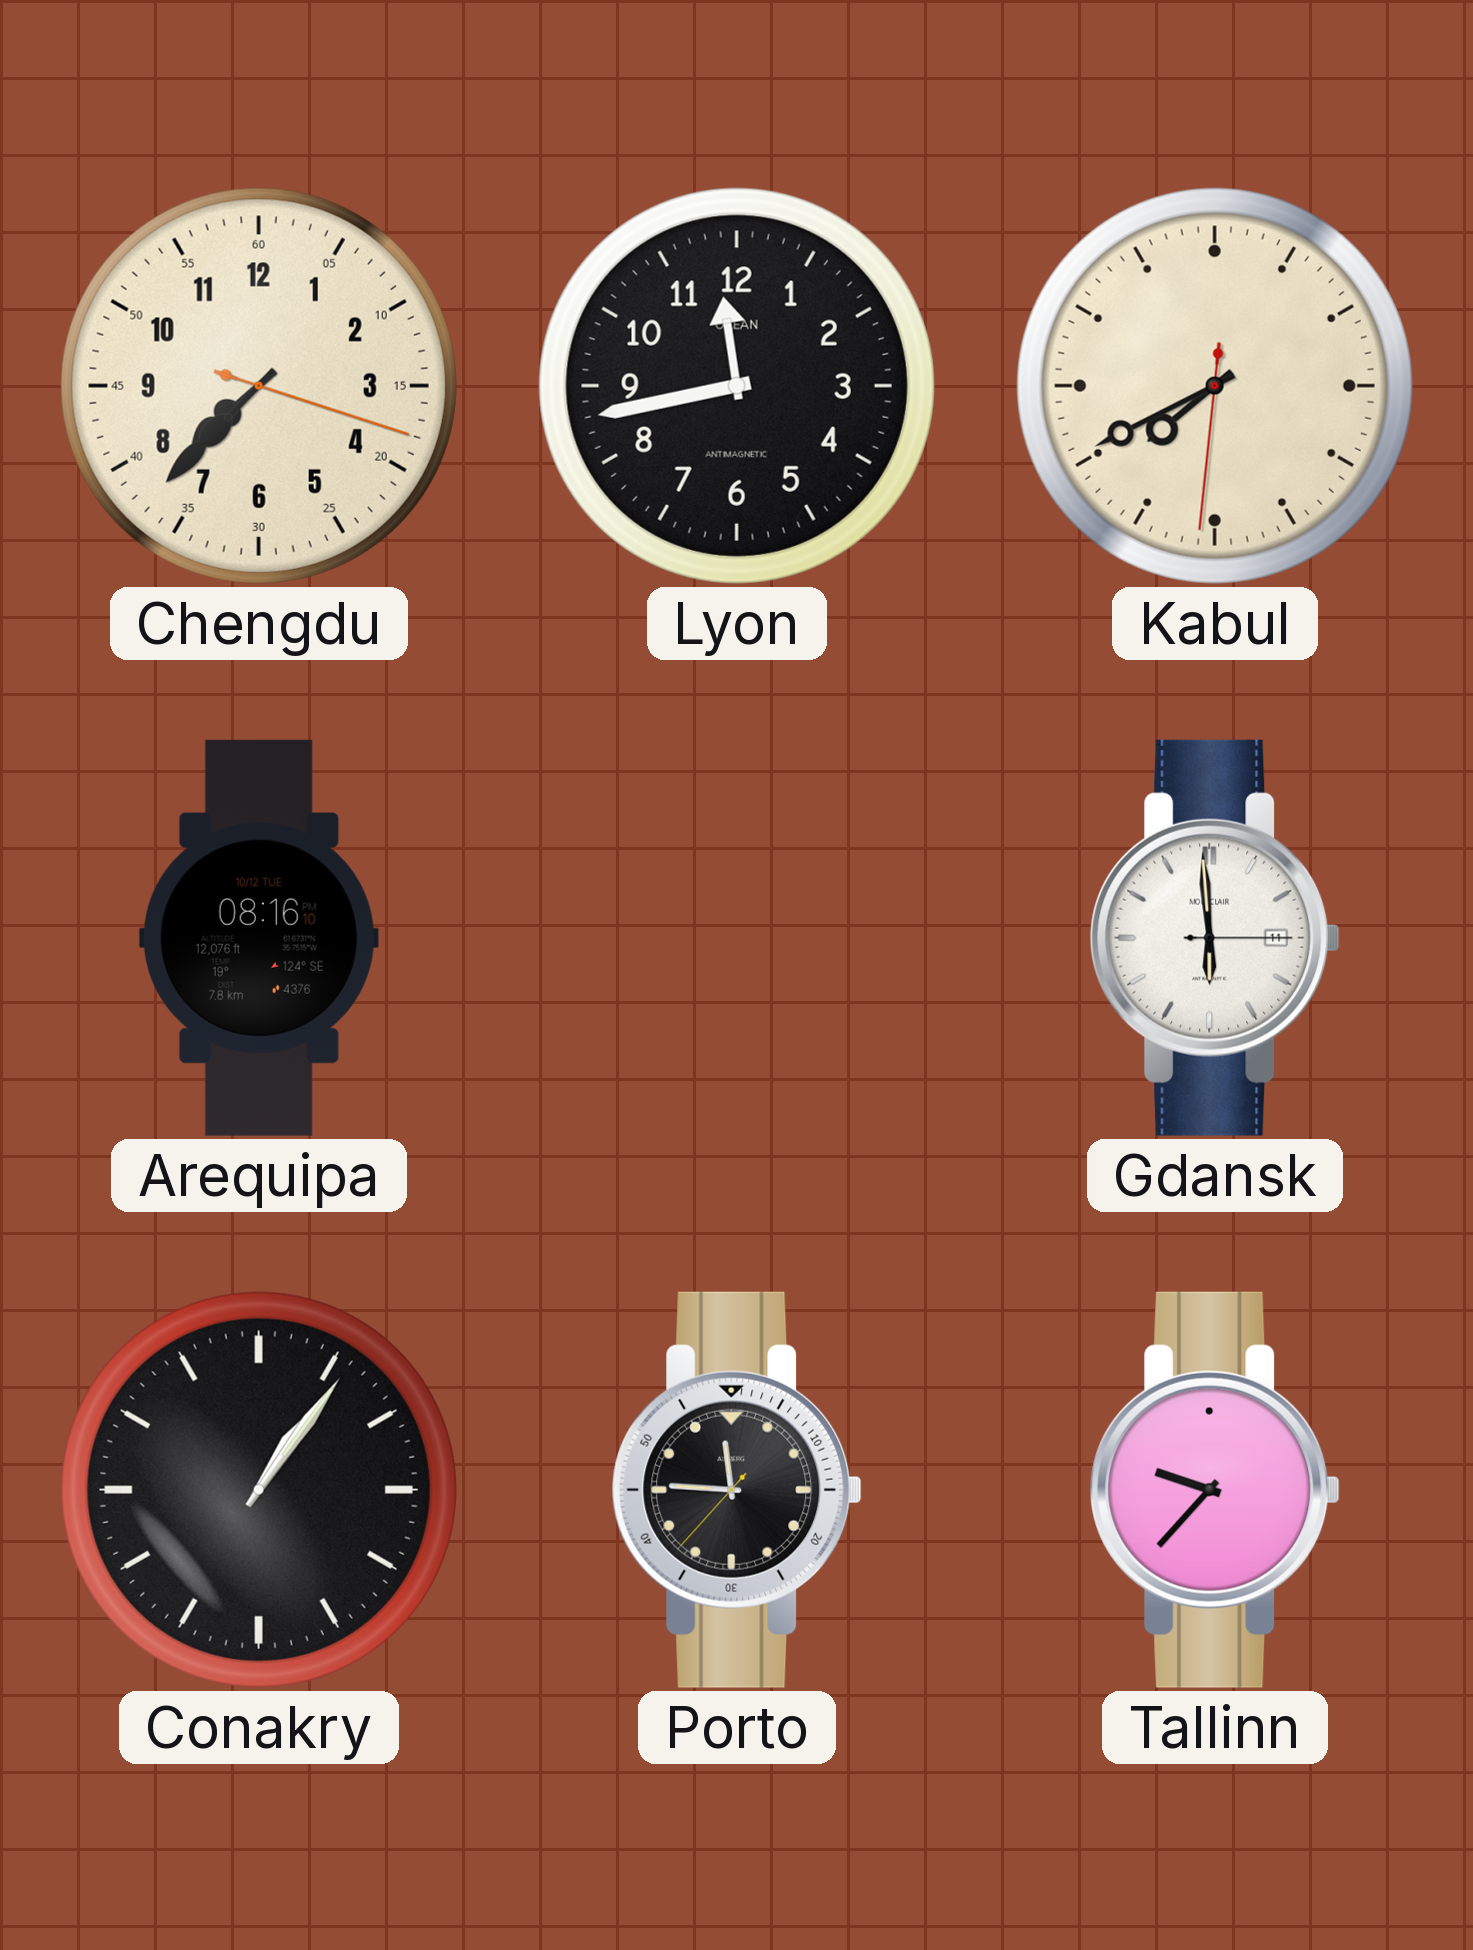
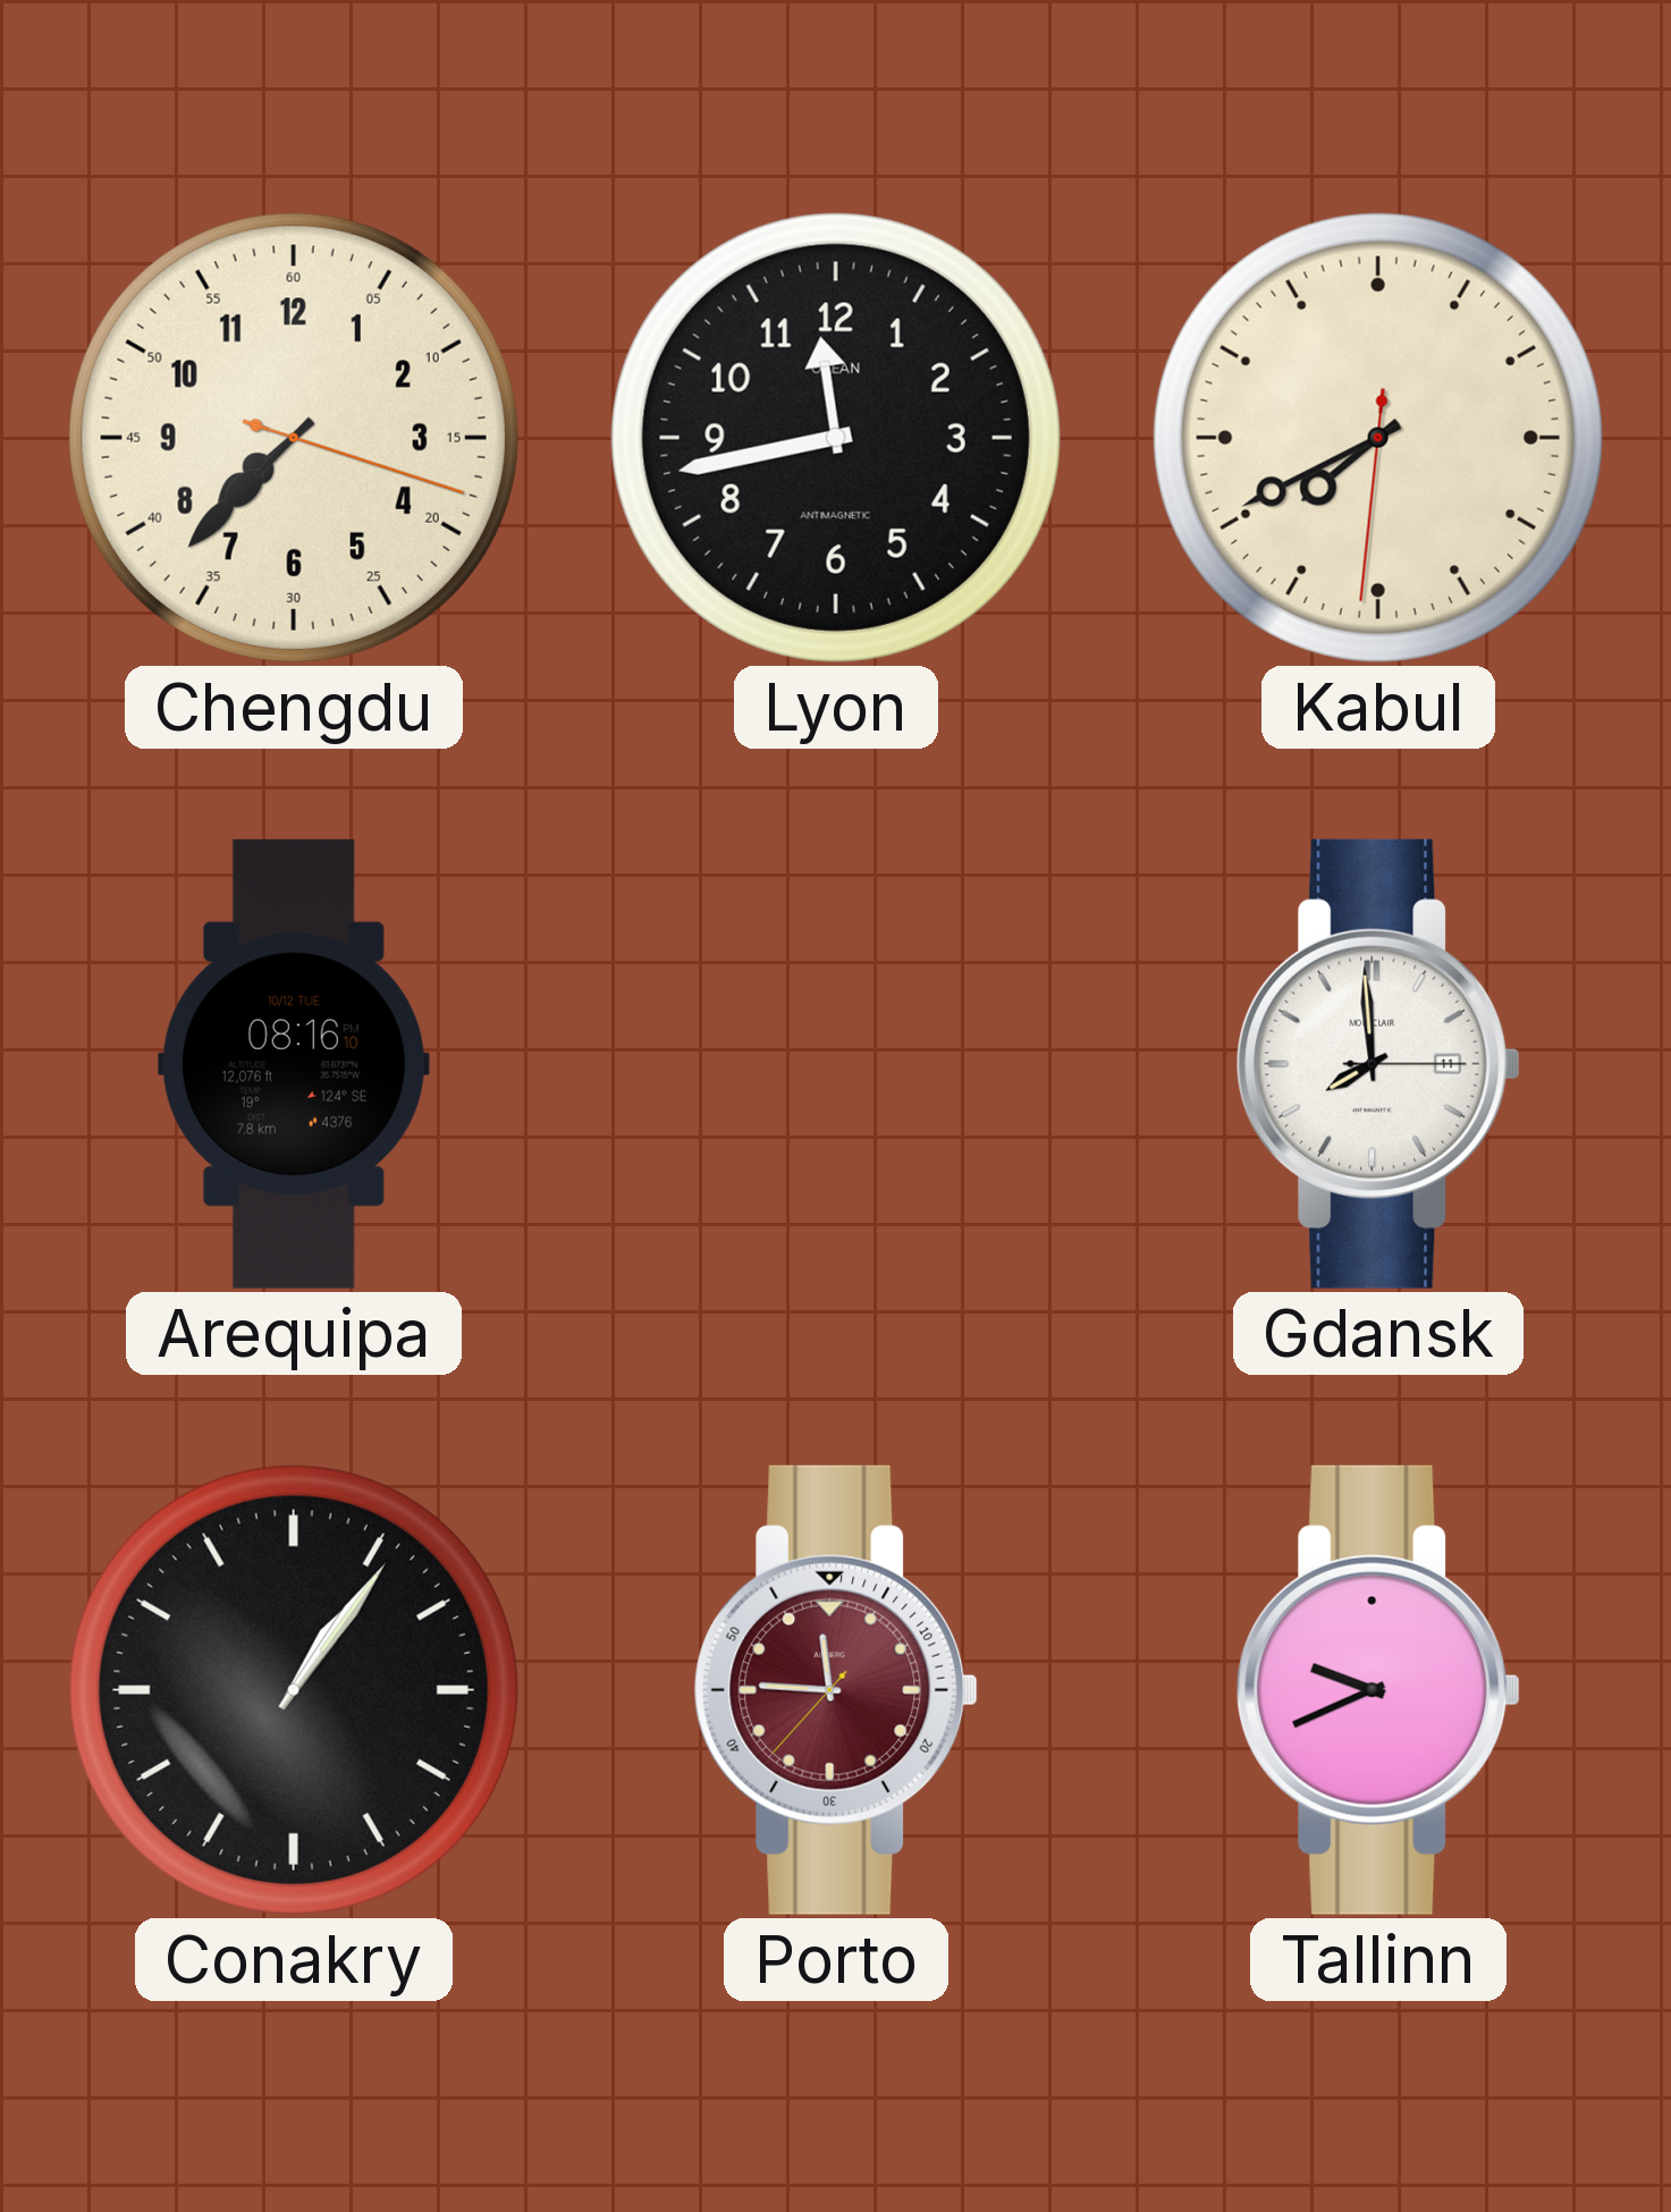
Gdansk: 5:59 -> 7:59 (1378, 1064)
Porto dial: black -> burgundy (836, 1690)
Tallinn: 9:37 -> 9:41 (1378, 1690)
